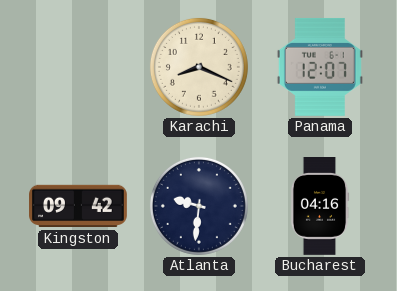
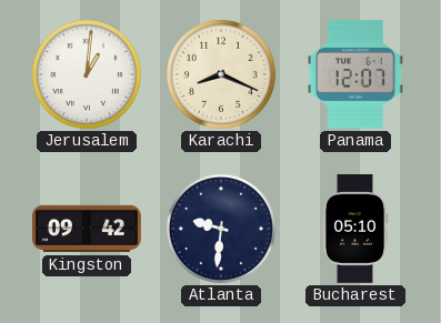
Jerusalem: none -> 1:01 (87, 74)
Bucharest: 04:16 -> 05:10 (355, 230)
